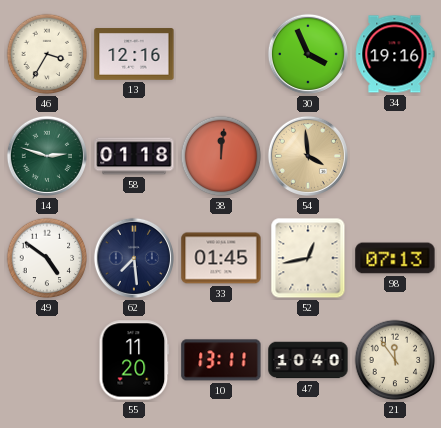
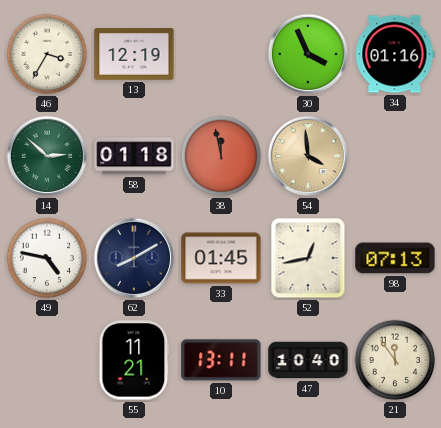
13: 12:16 -> 12:19 (134, 54)
34: 19:16 -> 01:16 (395, 54)
14: 2:48 -> 2:52 (47, 156)
38: 12:01 -> 11:58 (221, 156)
49: 4:51 -> 4:47 (47, 258)
62: 7:29 -> 8:10 (134, 258)
55: 11:20 -> 11:21 (134, 360)
